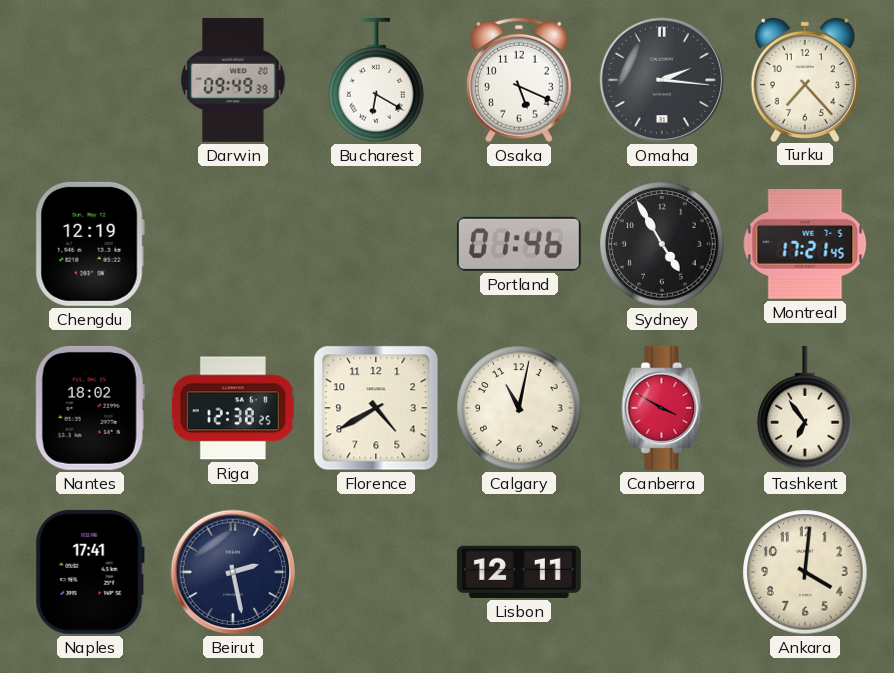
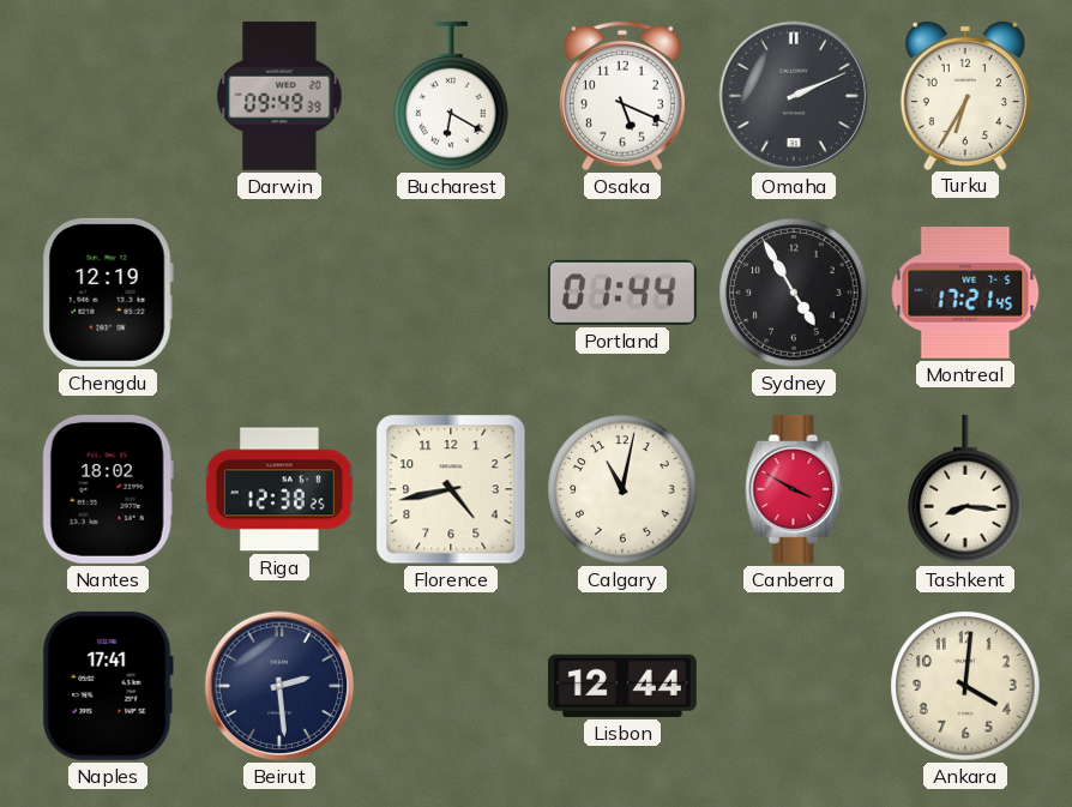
Omaha: 2:16 -> 2:11 (794, 96)
Turku: 7:23 -> 6:35 (965, 95)
Portland: 01:46 -> 01:44 (622, 293)
Florence: 4:40 -> 4:43 (451, 489)
Tashkent: 6:54 -> 8:16 (965, 489)
Beirut: 2:28 -> 2:29 (279, 686)
Lisbon: 12:11 -> 12:44 (622, 686)
